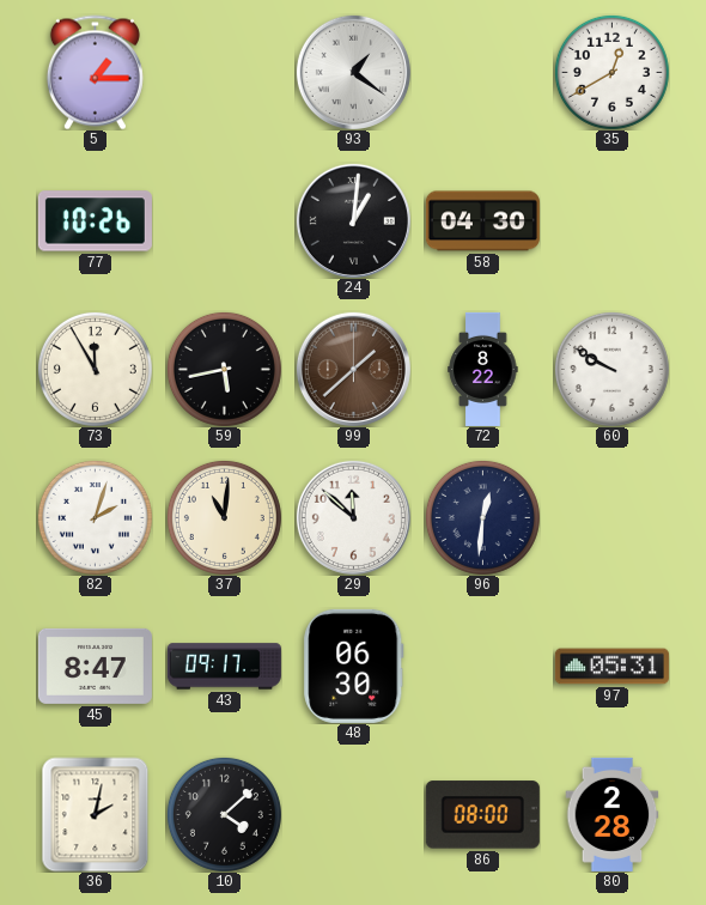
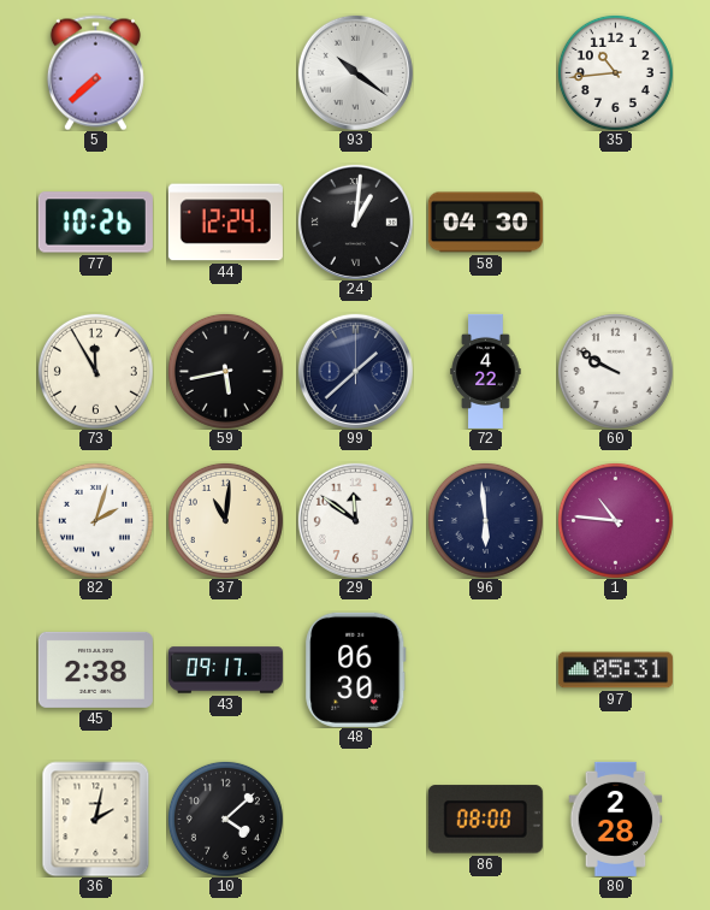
5: 1:15 -> 7:38 (95, 72)
93: 1:21 -> 10:21 (355, 72)
35: 12:40 -> 10:44 (615, 72)
44: none -> 12:24 (225, 223)
99 dial: brown -> navy (355, 371)
72: 8:22 -> 4:22 (486, 371)
29: 11:52 -> 11:51 (355, 520)
96: 12:31 -> 5:59 (485, 520)
1: none -> 10:46 (615, 520)
45: 8:47 -> 2:38 (95, 669)
